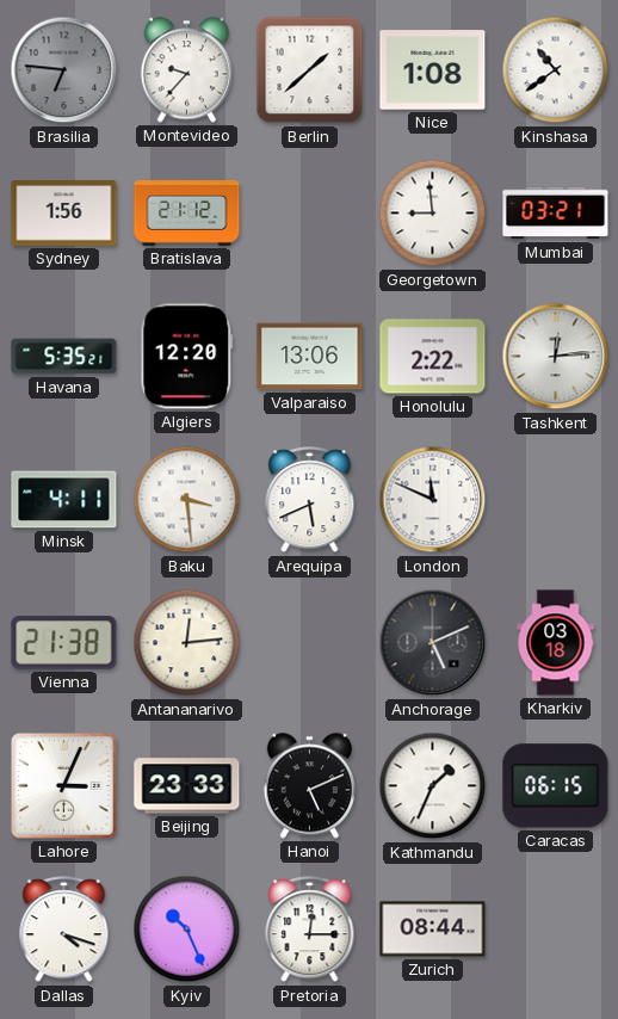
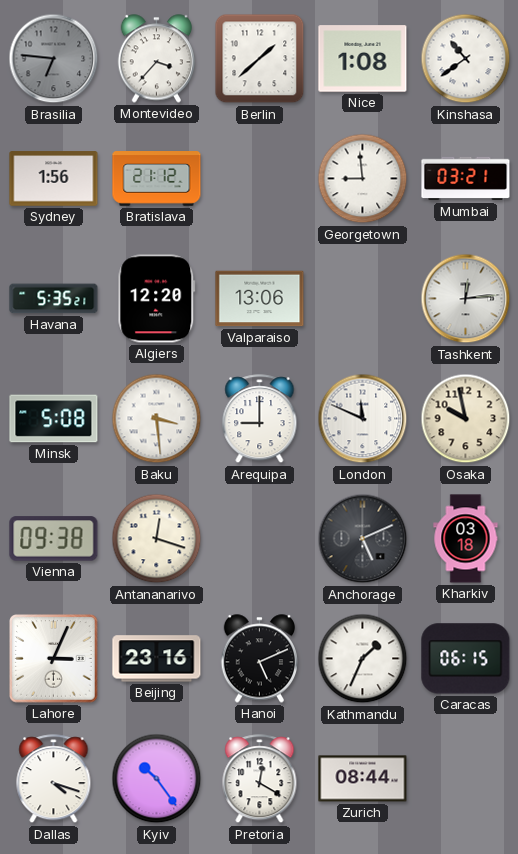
Montevideo: 9:37 -> 3:37 (156, 59)
Honolulu: 2:22 -> none (433, 357)
Minsk: 4:11 -> 5:08 (54, 419)
Arequipa: 5:41 -> 9:00 (260, 419)
Osaka: none -> 9:58 (466, 419)
Vienna: 21:38 -> 09:38 (54, 539)
Antananarivo: 12:14 -> 12:18 (157, 539)
Beijing: 23:33 -> 23:16 (157, 659)
Kyiv: 10:26 -> 10:24 (157, 779)
Pretoria: 12:15 -> 12:20 (260, 779)
